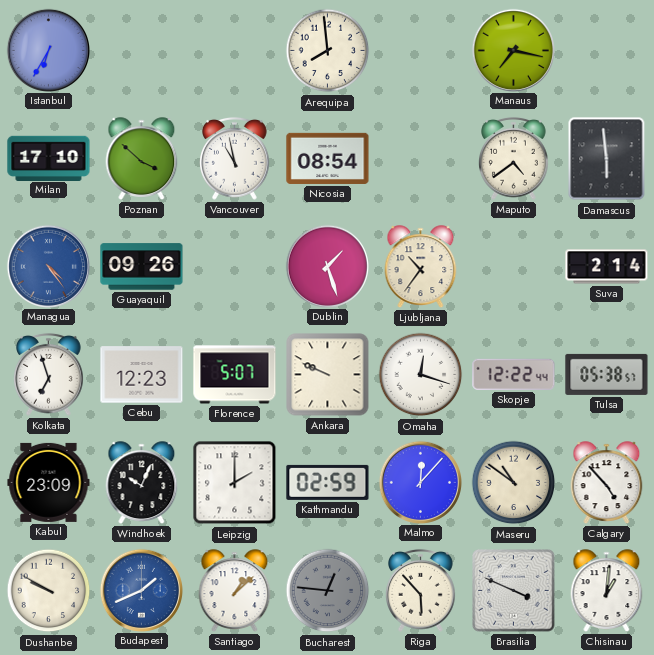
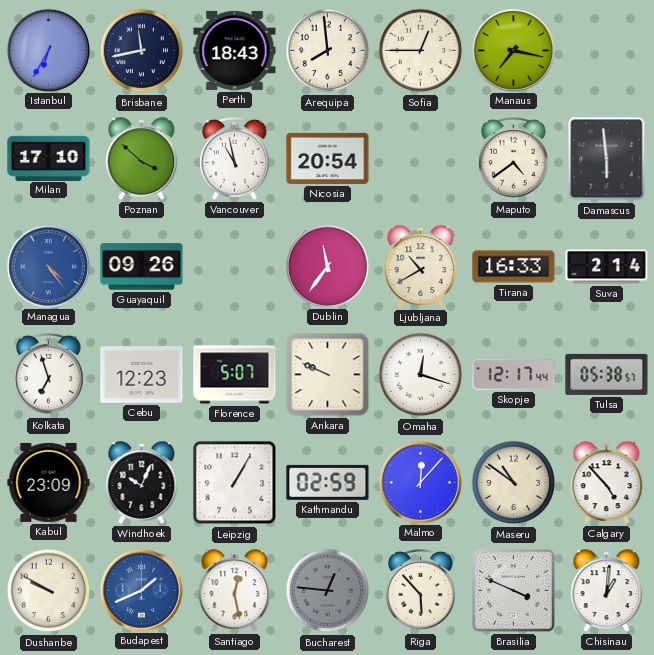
Brisbane: none -> 11:43 (142, 51)
Perth: none -> 18:43 (235, 50)
Sofia: none -> 12:45 (421, 51)
Nicosia: 08:54 -> 20:54 (328, 158)
Dublin: 1:27 -> 11:36 (327, 266)
Ljubljana: 10:36 -> 10:40 (421, 267)
Tirana: none -> 16:33 (514, 267)
Skopje: 12:22 -> 12:17 (514, 374)
Leipzig: 2:00 -> 1:05 (235, 483)
Santiago: 1:08 -> 12:28 (235, 591)
